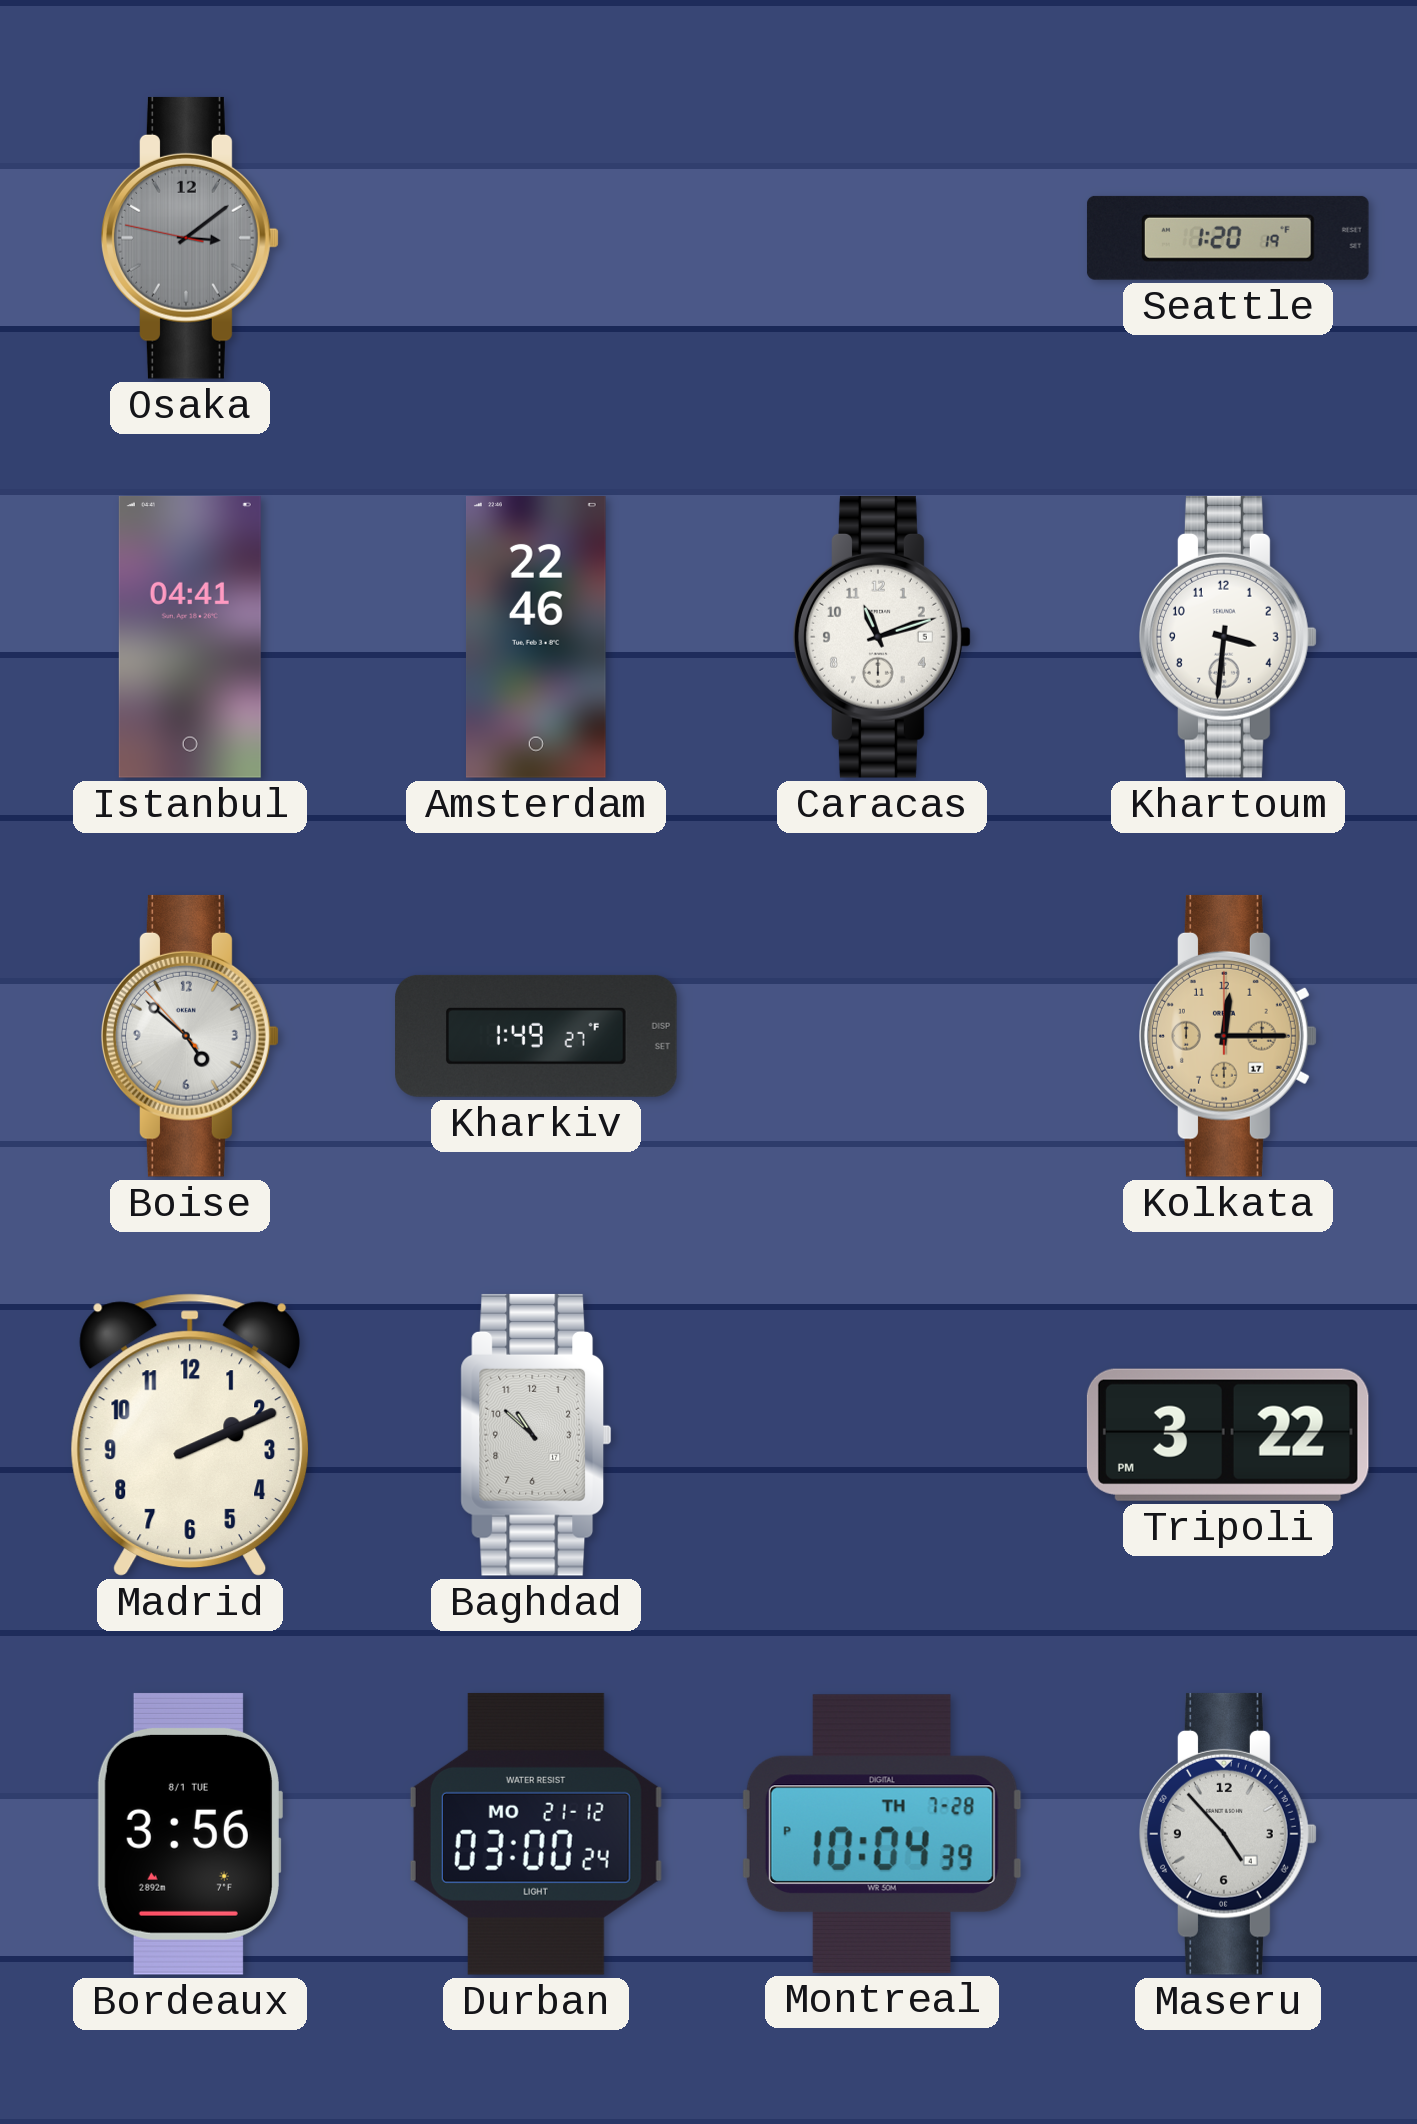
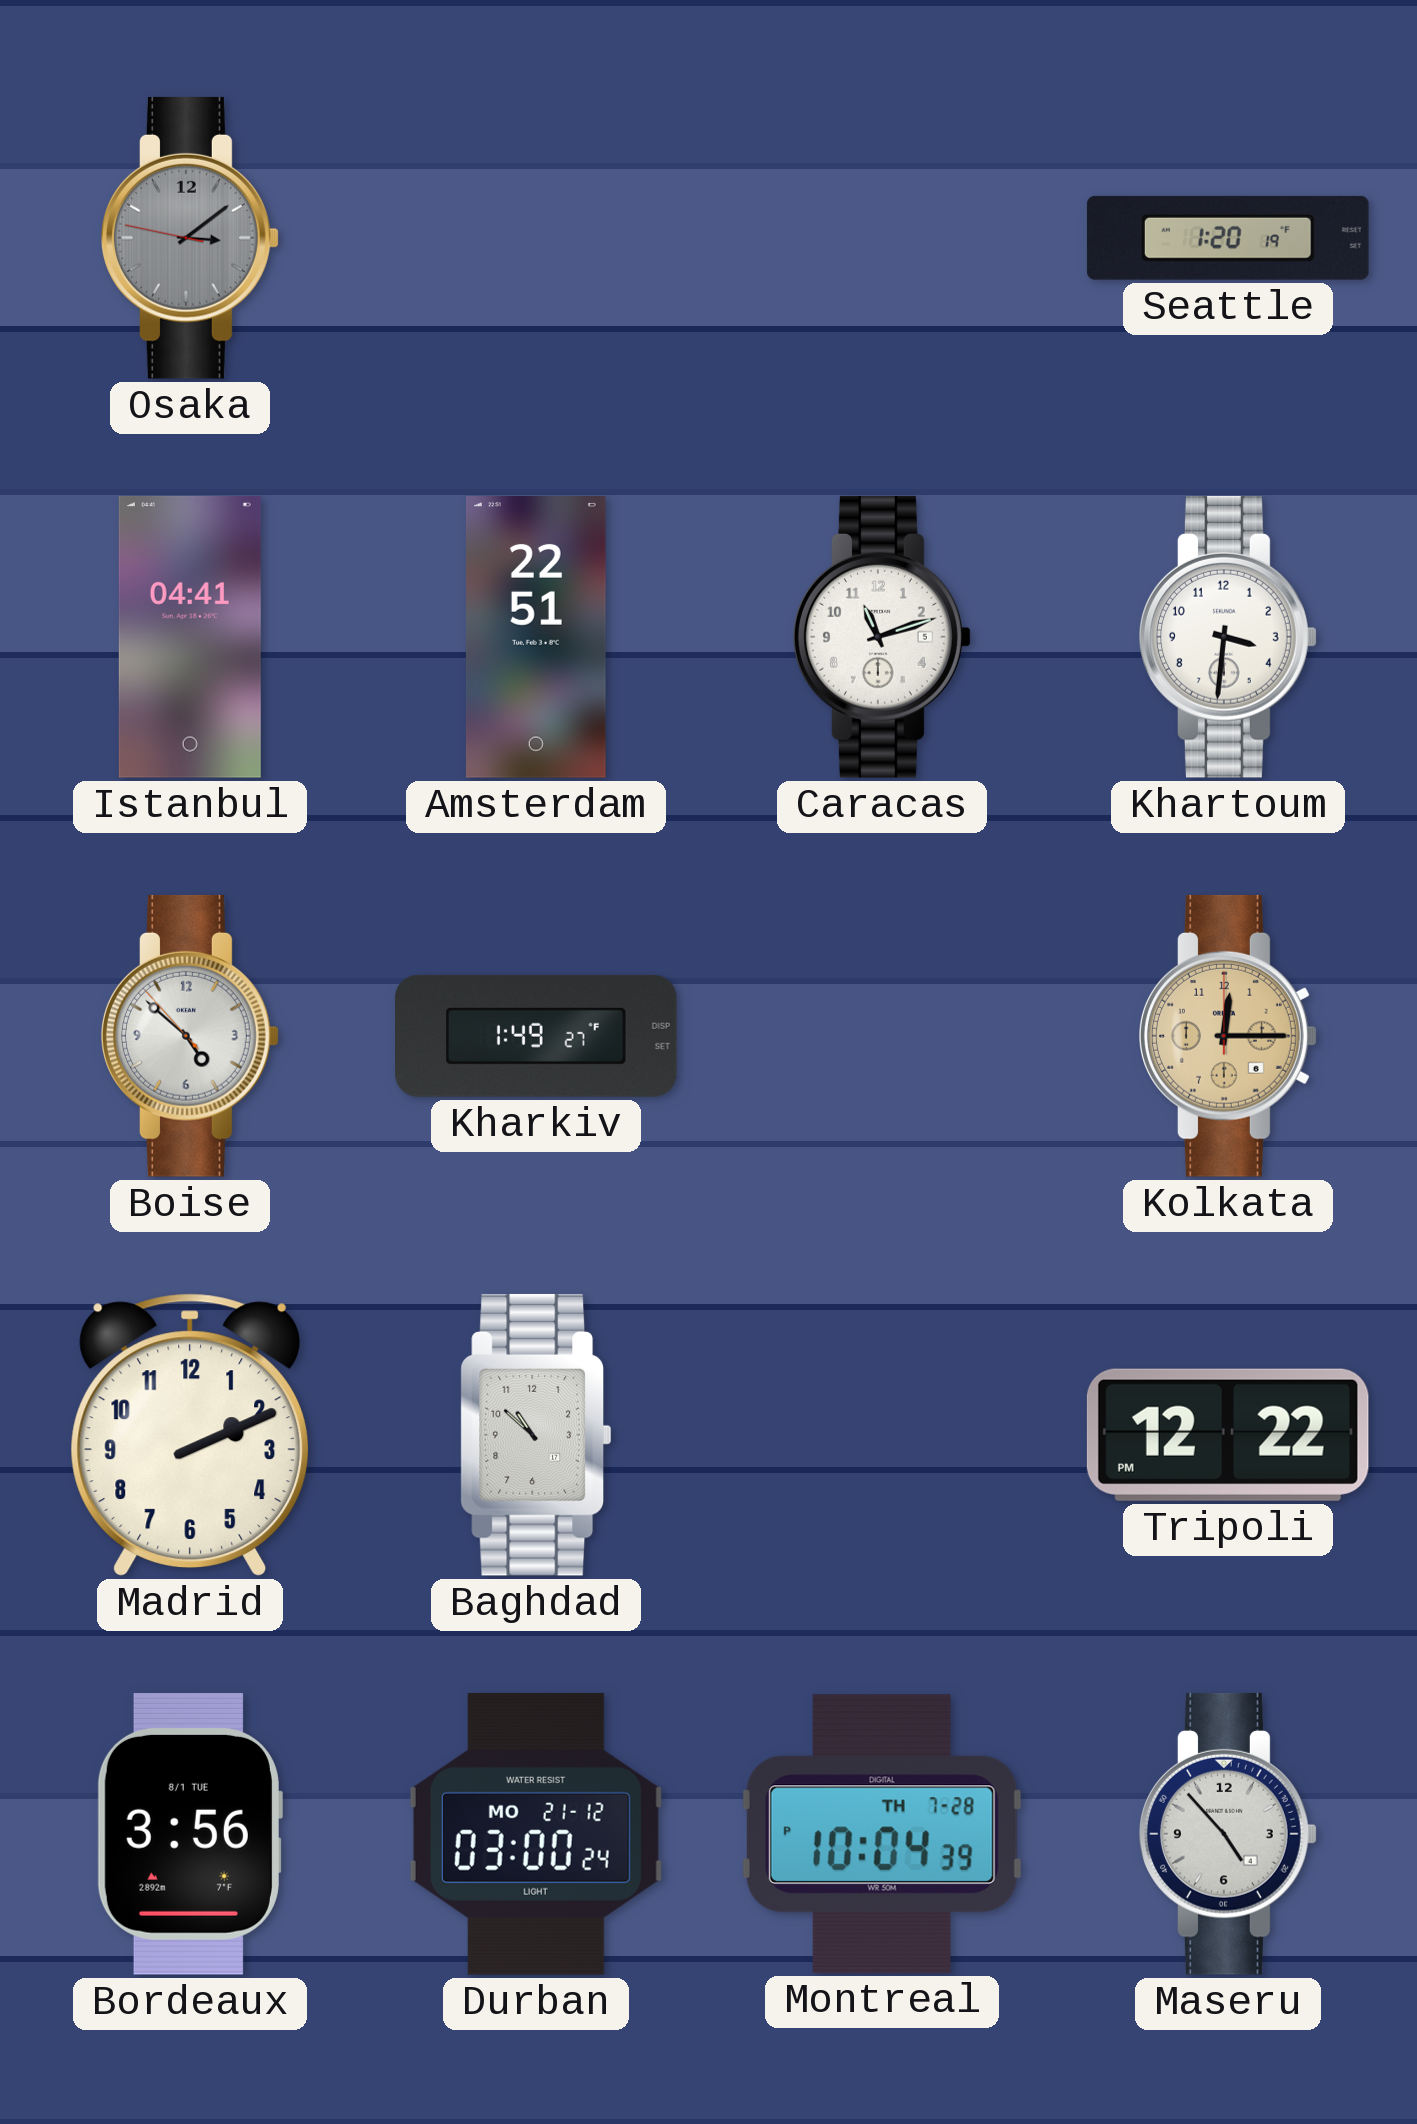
Amsterdam: 22:46 -> 22:51 (536, 638)
Kolkata date: 17 -> 6 (1229, 1036)
Tripoli: 3:22 -> 12:22 (1228, 1435)
